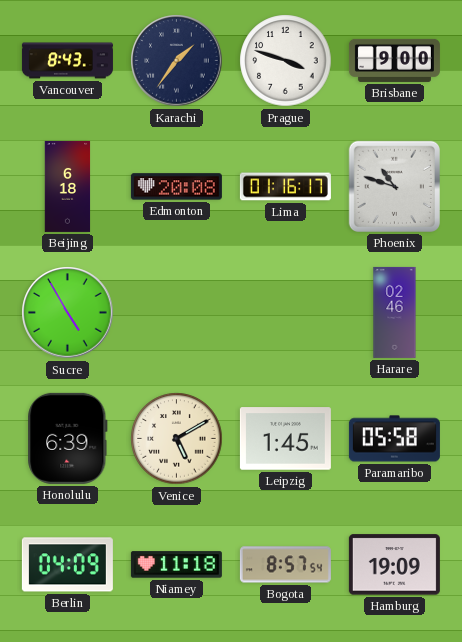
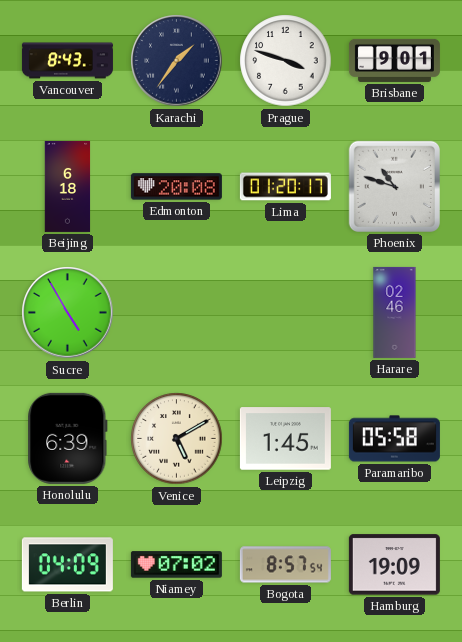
Brisbane: 9:00 -> 9:01 (394, 60)
Lima: 01:16 -> 01:20 (285, 187)
Niamey: 11:18 -> 07:02 (176, 565)
